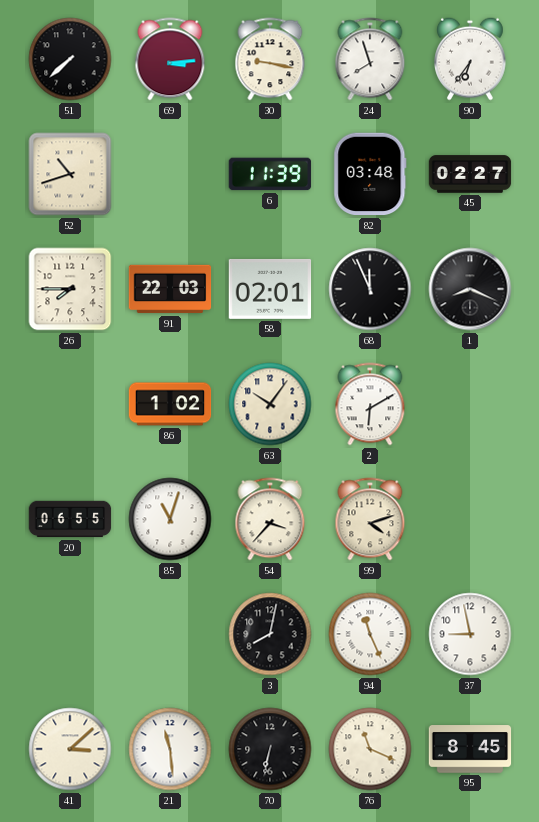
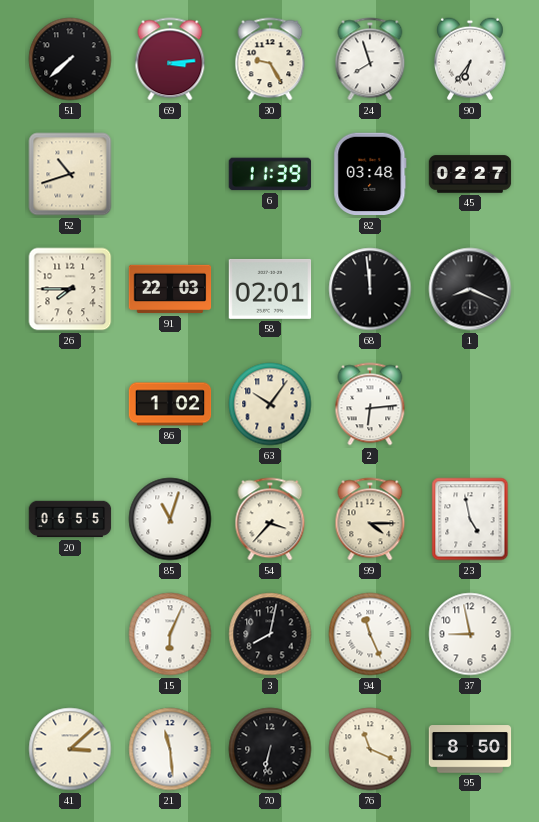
30: 9:17 -> 9:25 (270, 59)
68: 11:56 -> 11:59 (370, 289)
2: 6:10 -> 6:14 (370, 404)
99: 4:12 -> 4:15 (370, 519)
23: none -> 4:58 (470, 519)
15: none -> 6:04 (170, 634)
95: 8:45 -> 8:50 (470, 749)
